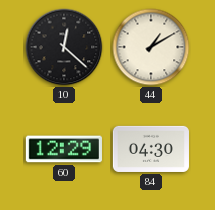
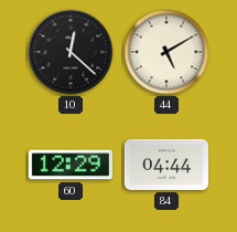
44: 1:10 -> 5:10 (166, 52)
84: 04:30 -> 04:44 (166, 165)
